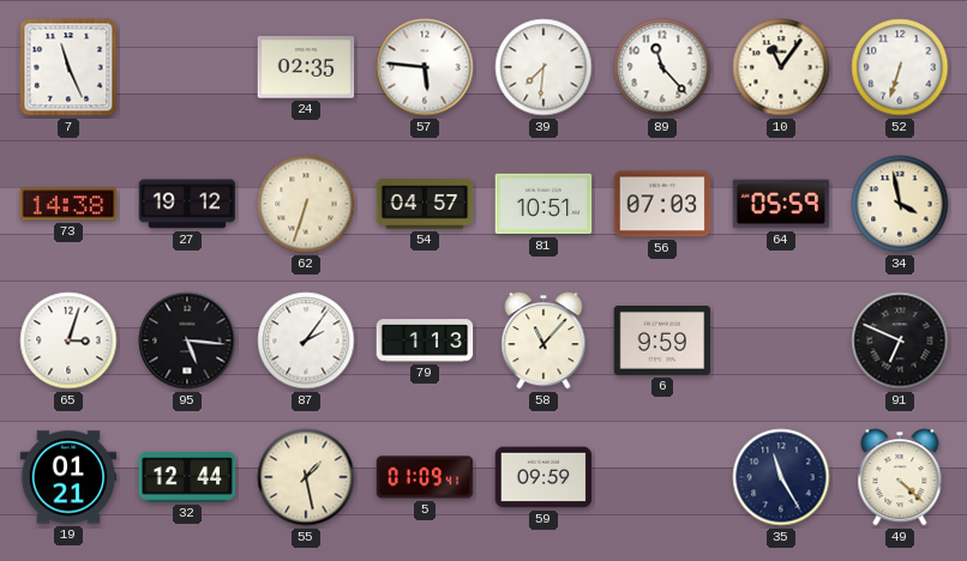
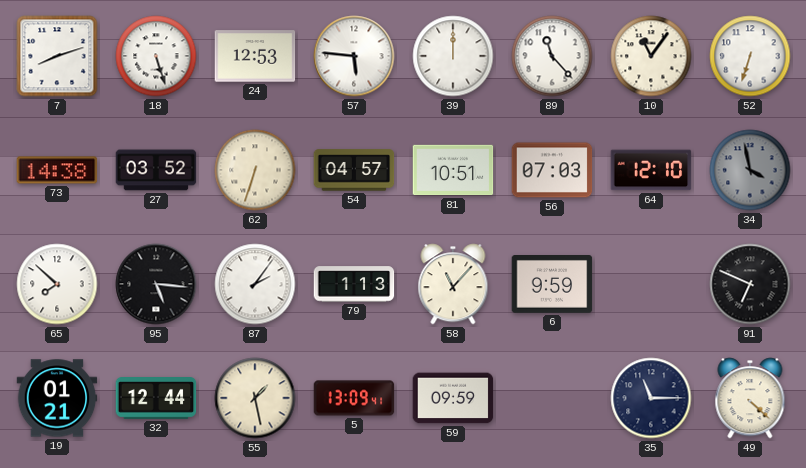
7: 11:26 -> 8:12 (57, 56)
18: none -> 5:27 (156, 56)
24: 02:35 -> 12:53 (255, 56)
39: 7:31 -> 12:00 (453, 56)
27: 19:12 -> 03:52 (156, 170)
64: 05:59 -> 12:10 (651, 170)
34 dial: cream -> grey (750, 170)
65: 3:03 -> 7:52 (57, 284)
5: 01:09 -> 13:09 (354, 398)
35: 11:25 -> 11:15 (651, 398)
